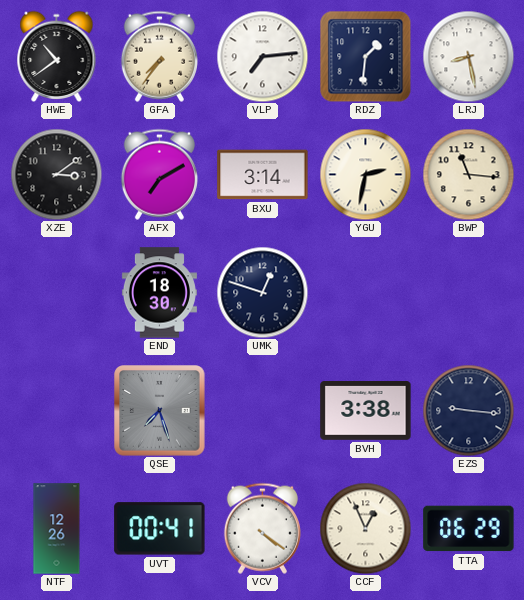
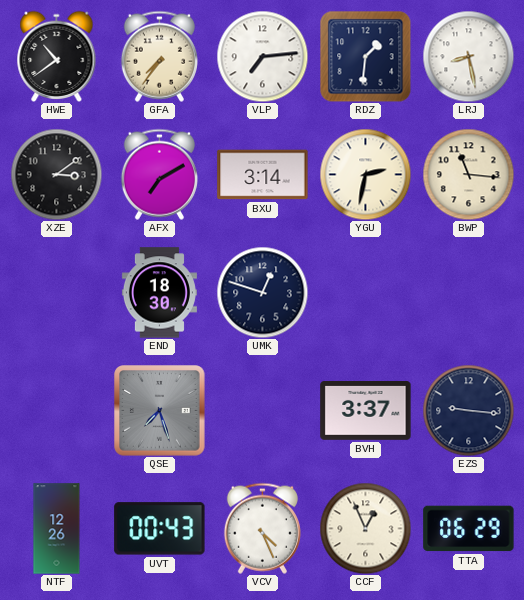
BVH: 3:38 -> 3:37 (366, 411)
UVT: 00:41 -> 00:43 (160, 529)
VCV: 4:21 -> 4:26 (262, 528)
